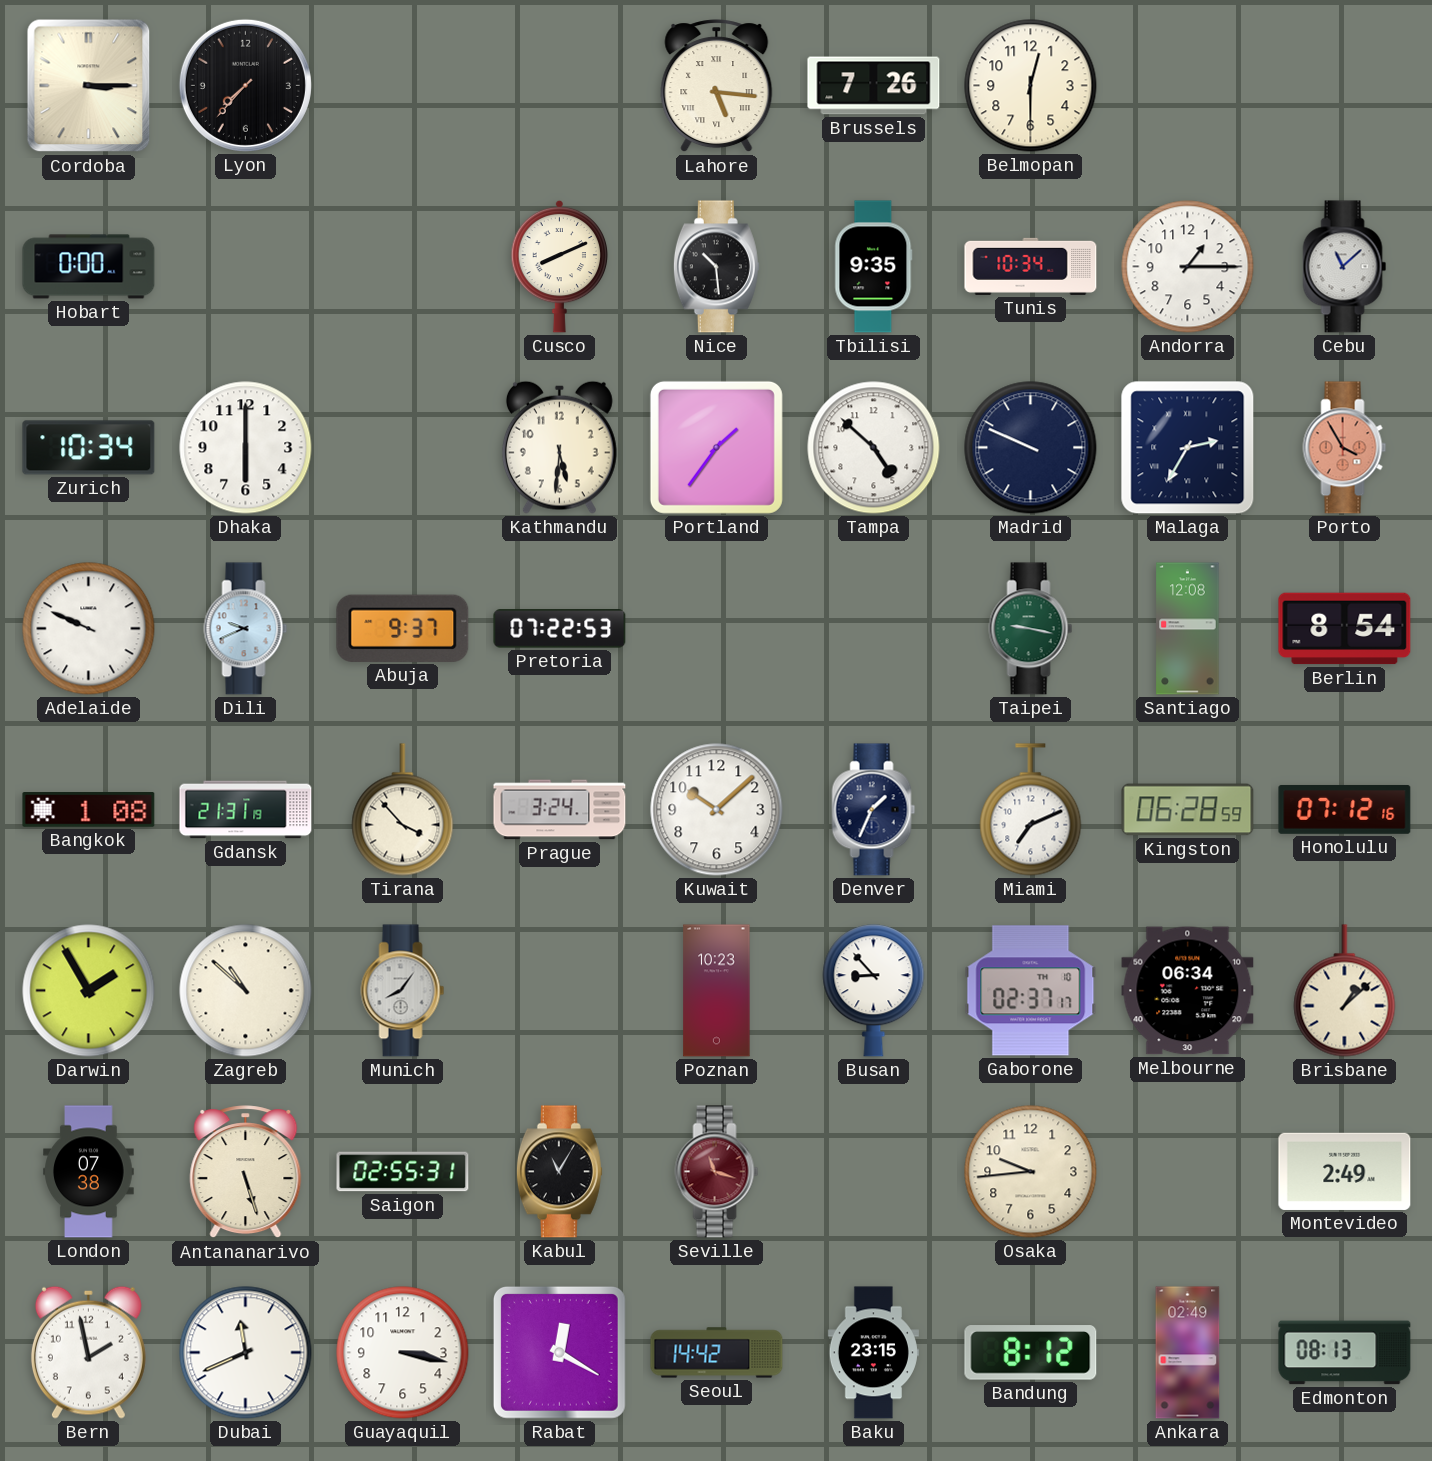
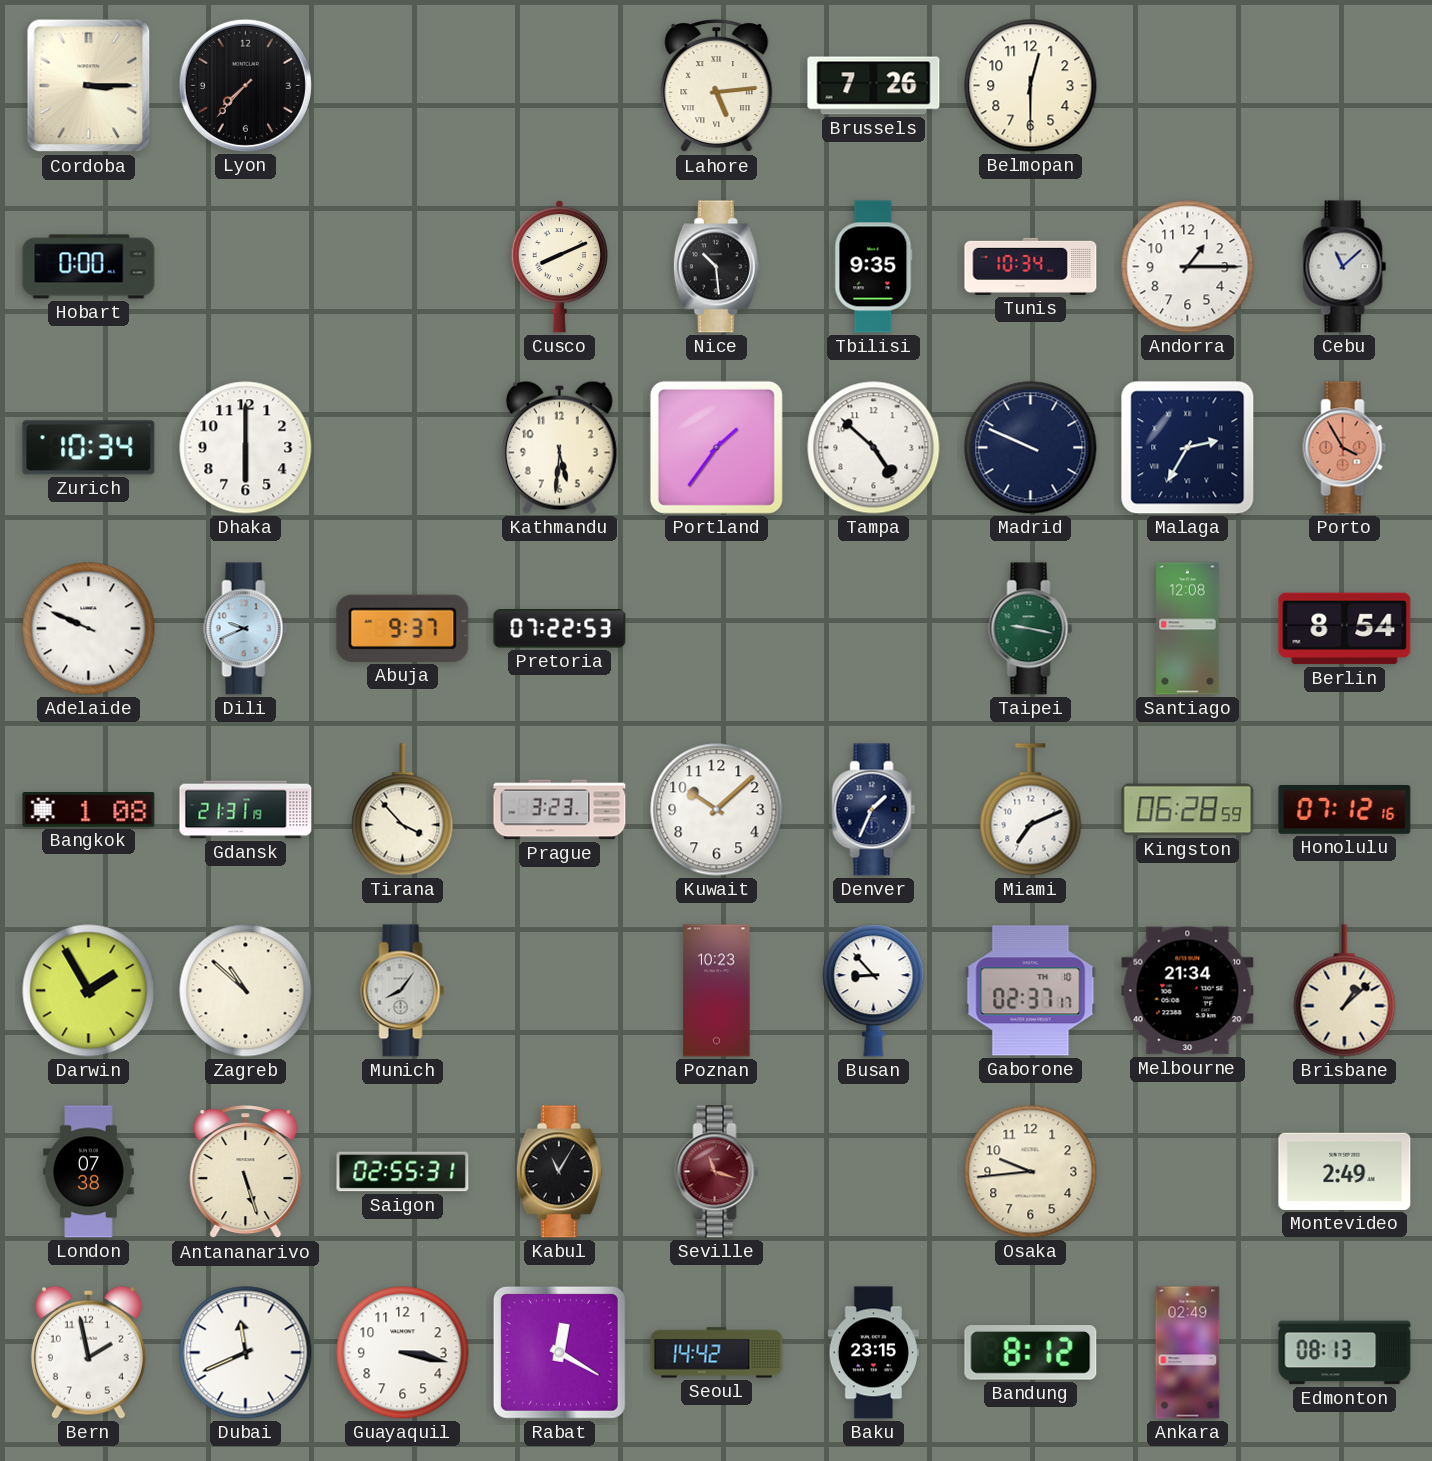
Lahore: 5:16 -> 5:14 (717, 86)
Prague: 3:24 -> 3:23 (560, 810)
Melbourne: 06:34 -> 21:34 (1188, 991)
